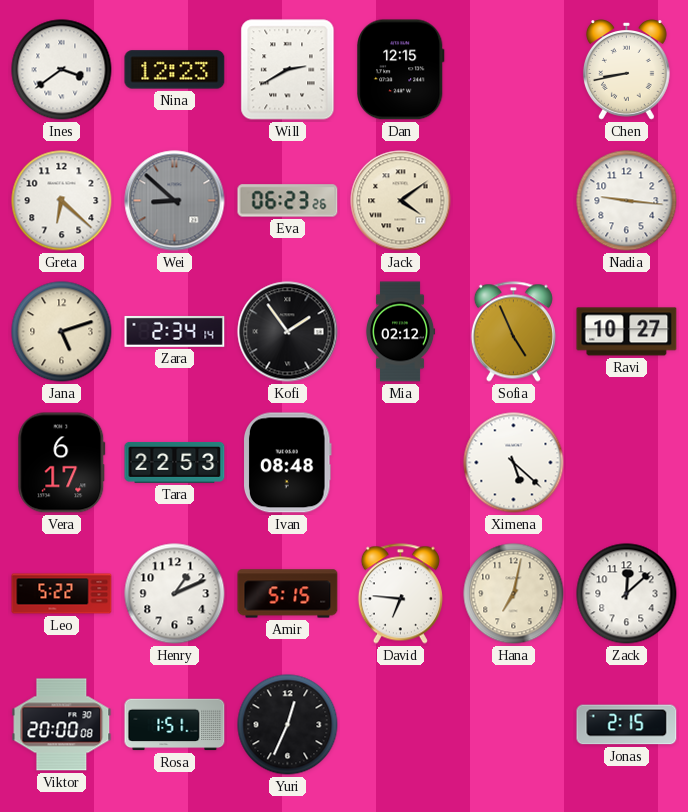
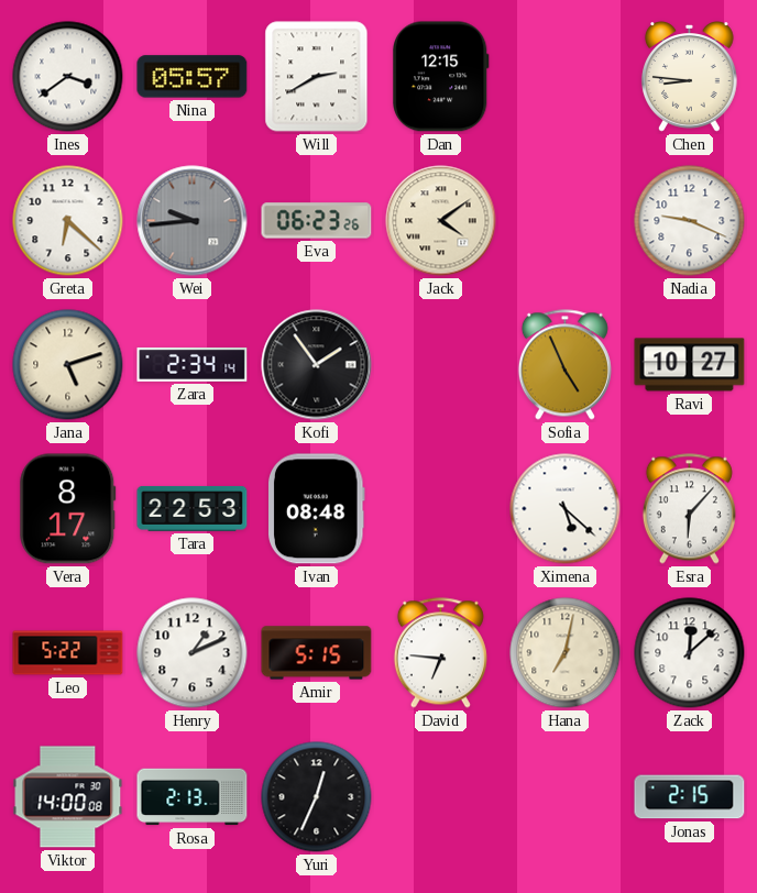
Nina: 12:23 -> 05:57 (193, 77)
Chen: 8:43 -> 8:46 (689, 77)
Wei: 8:52 -> 9:44 (193, 221)
Nadia: 9:16 -> 9:19 (690, 221)
Mia: 02:12 -> none (400, 332)
Vera: 6:17 -> 8:17 (68, 509)
Esra: none -> 6:07 (689, 509)
Viktor: 20:00 -> 14:00 (68, 797)
Rosa: 1:51 -> 2:13 (193, 797)
